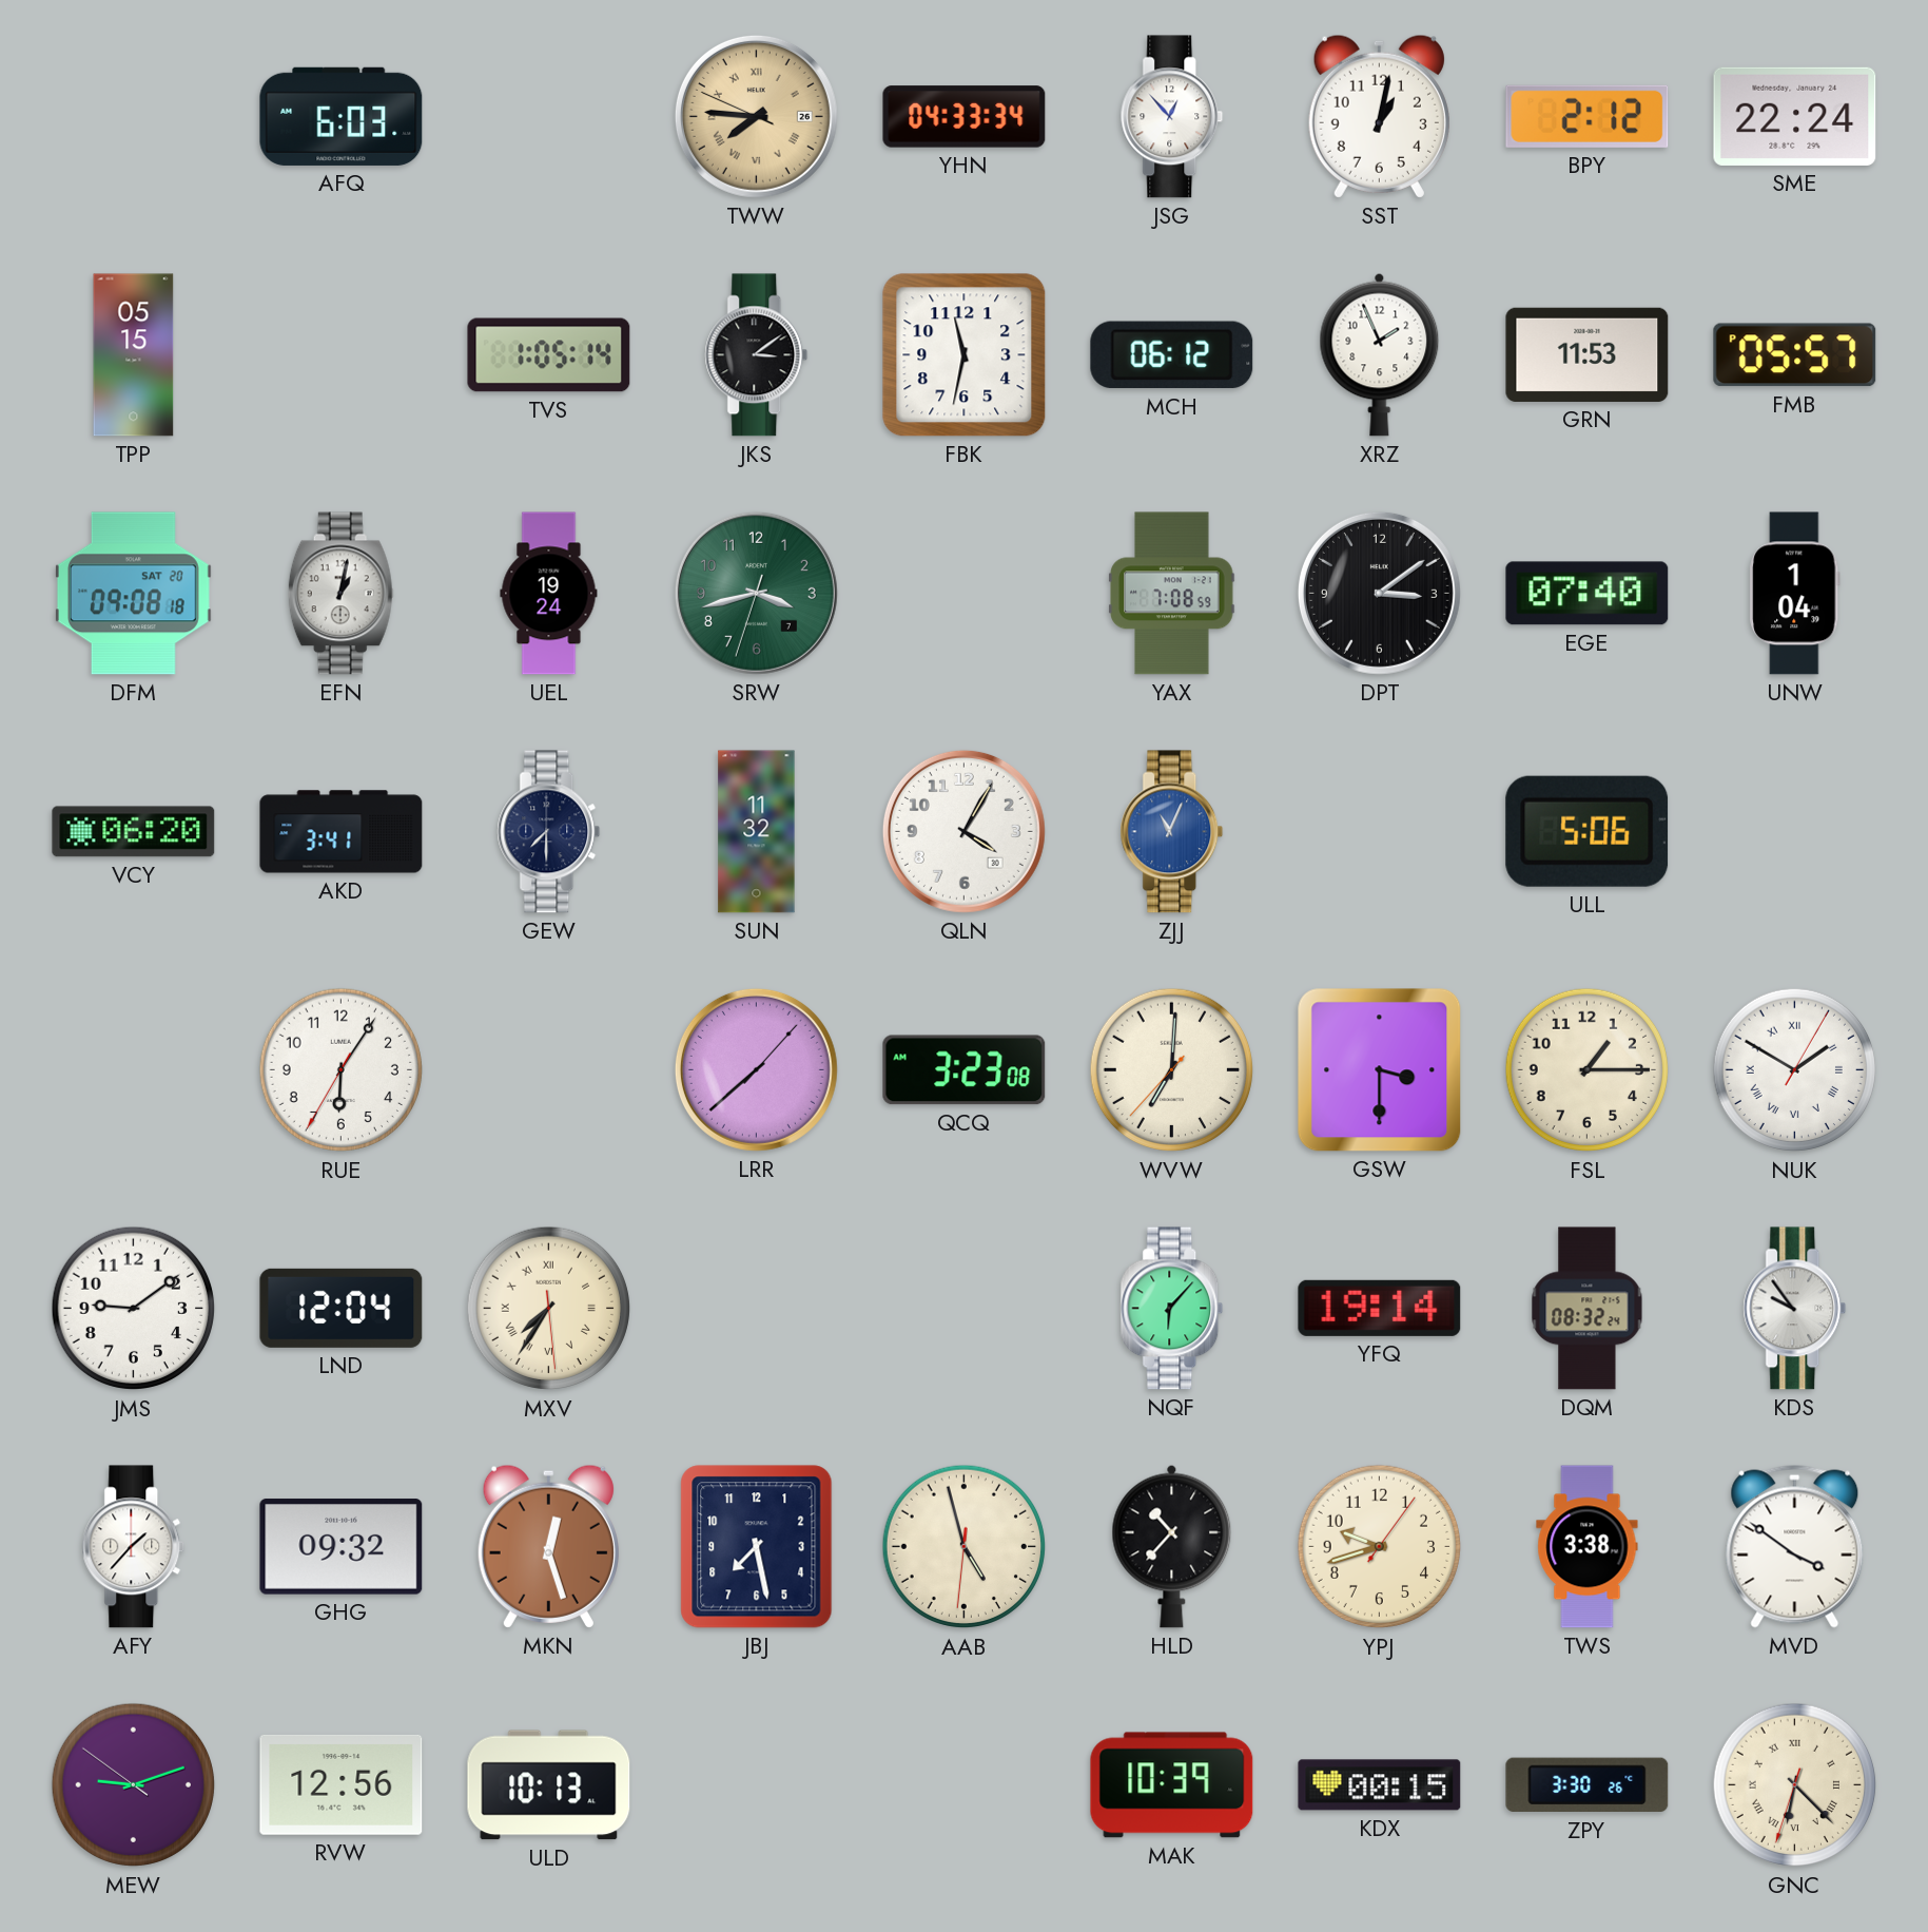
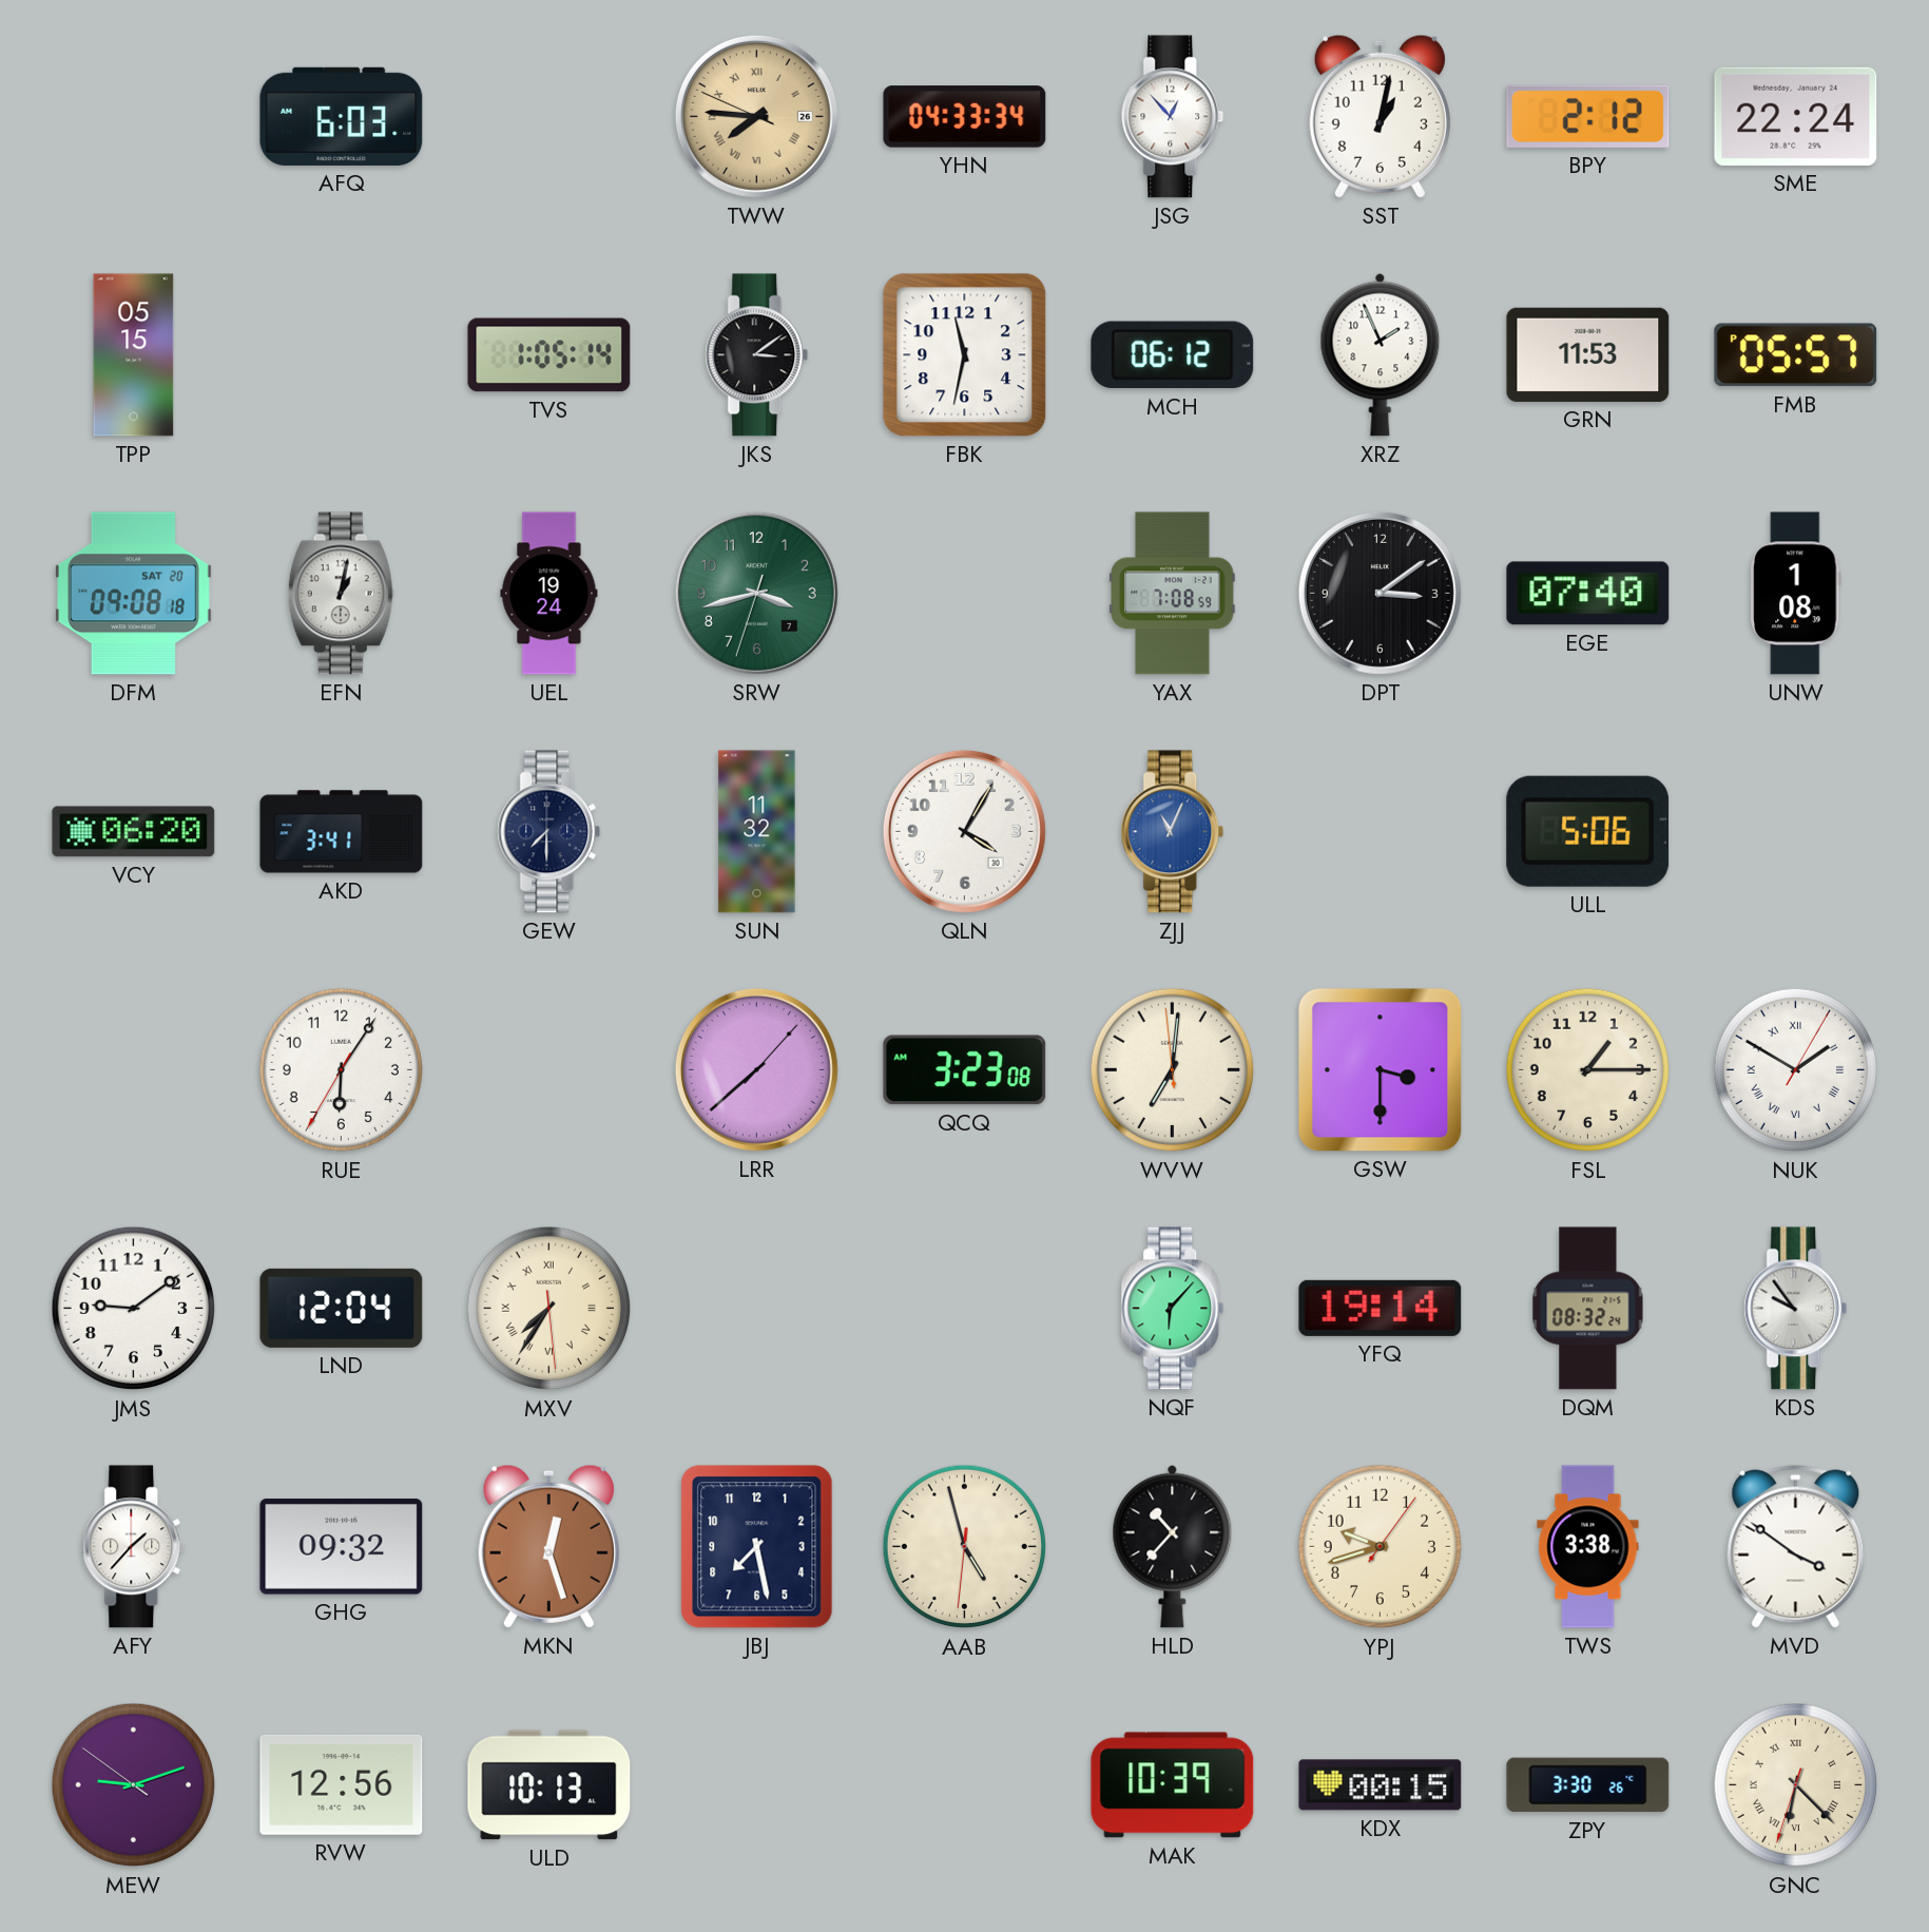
UNW: 1:04 -> 1:08 (1796, 594)
WVW: 7:00:37 -> 7:00:59 (1173, 1070)
